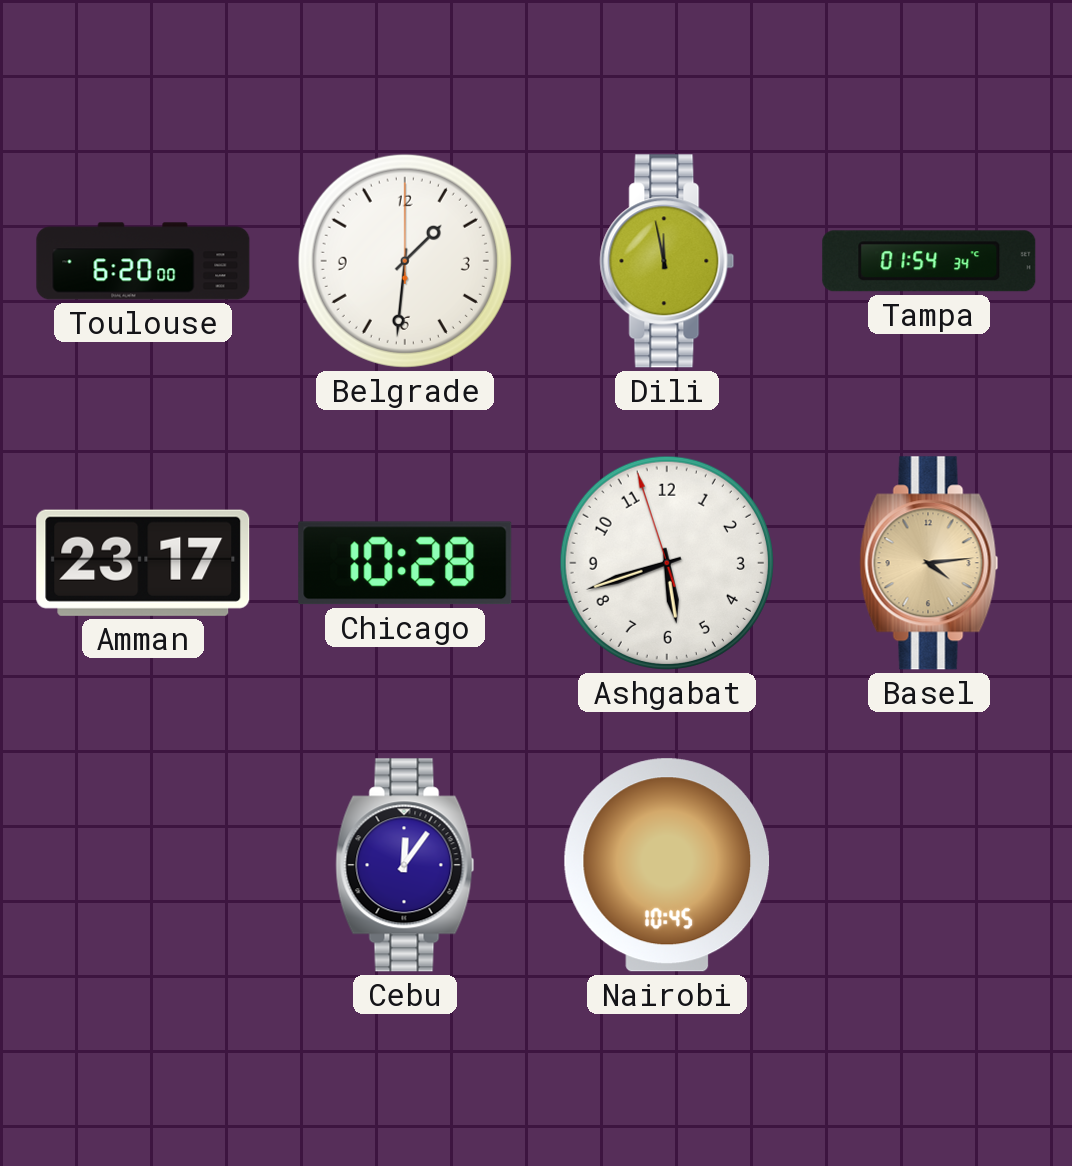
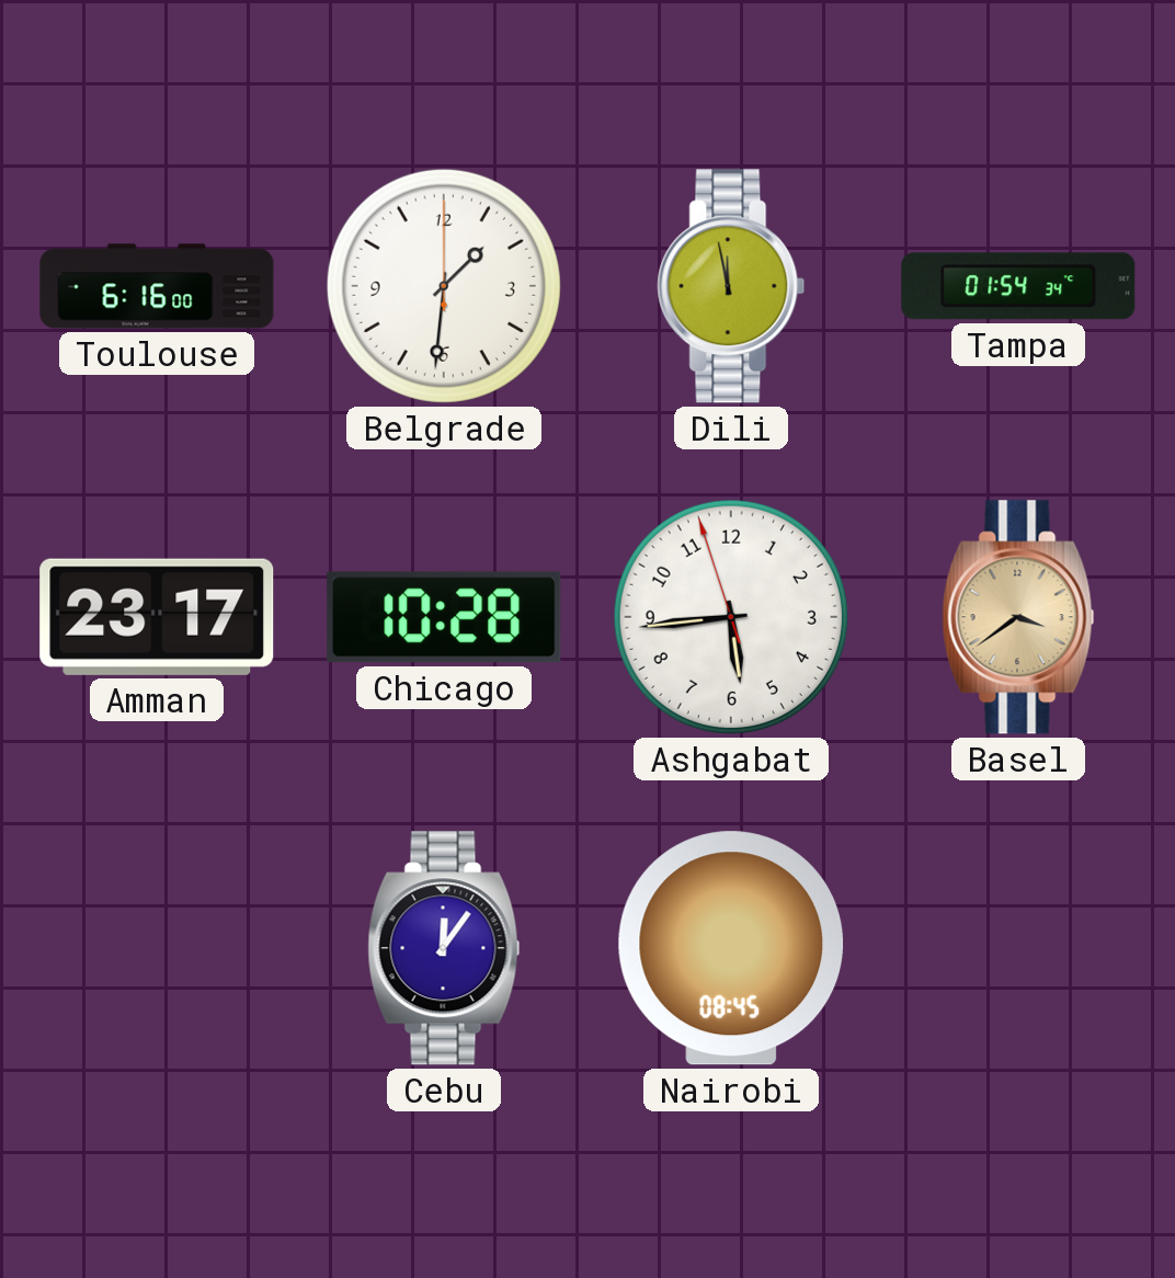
Toulouse: 6:20 -> 6:16 (157, 286)
Ashgabat: 5:41 -> 5:43 (731, 617)
Basel: 4:14 -> 3:39 (1018, 617)
Nairobi: 10:45 -> 08:45 (731, 948)
